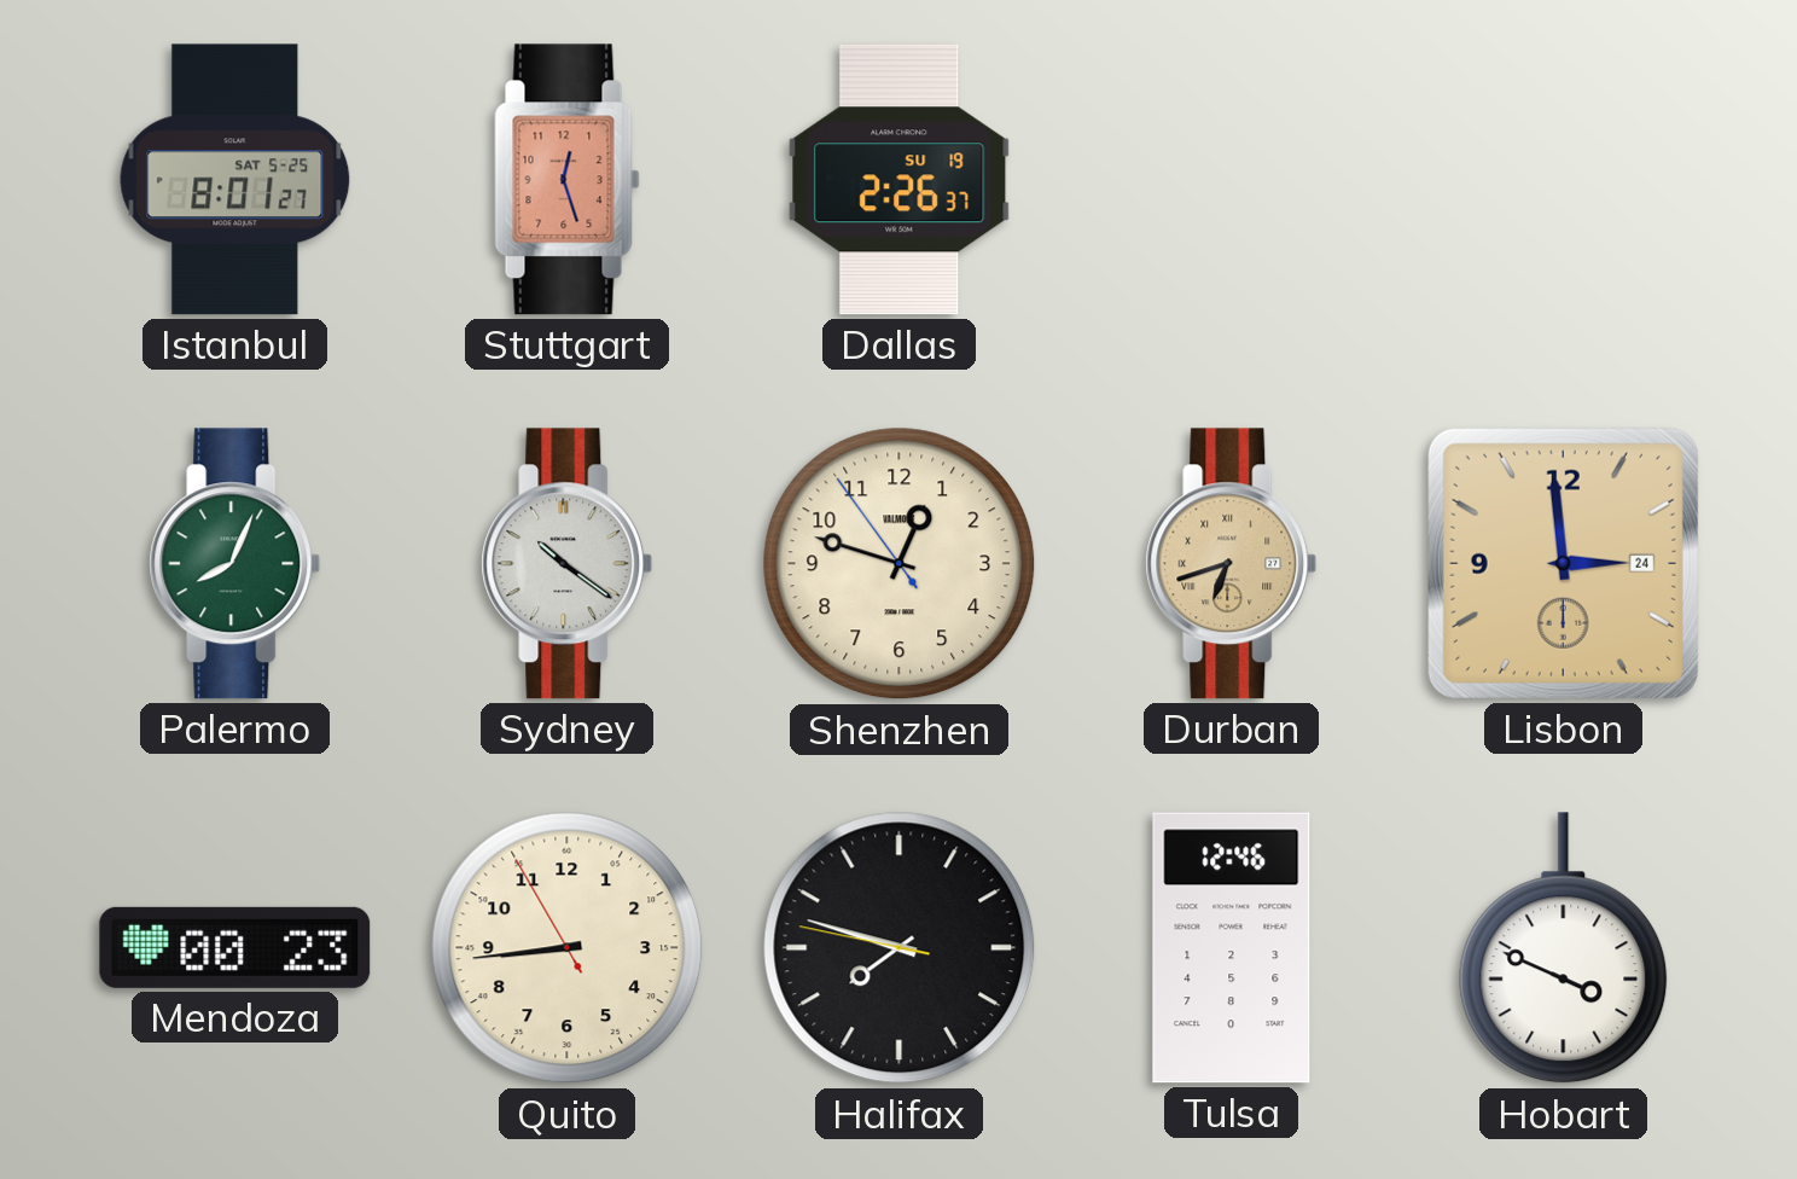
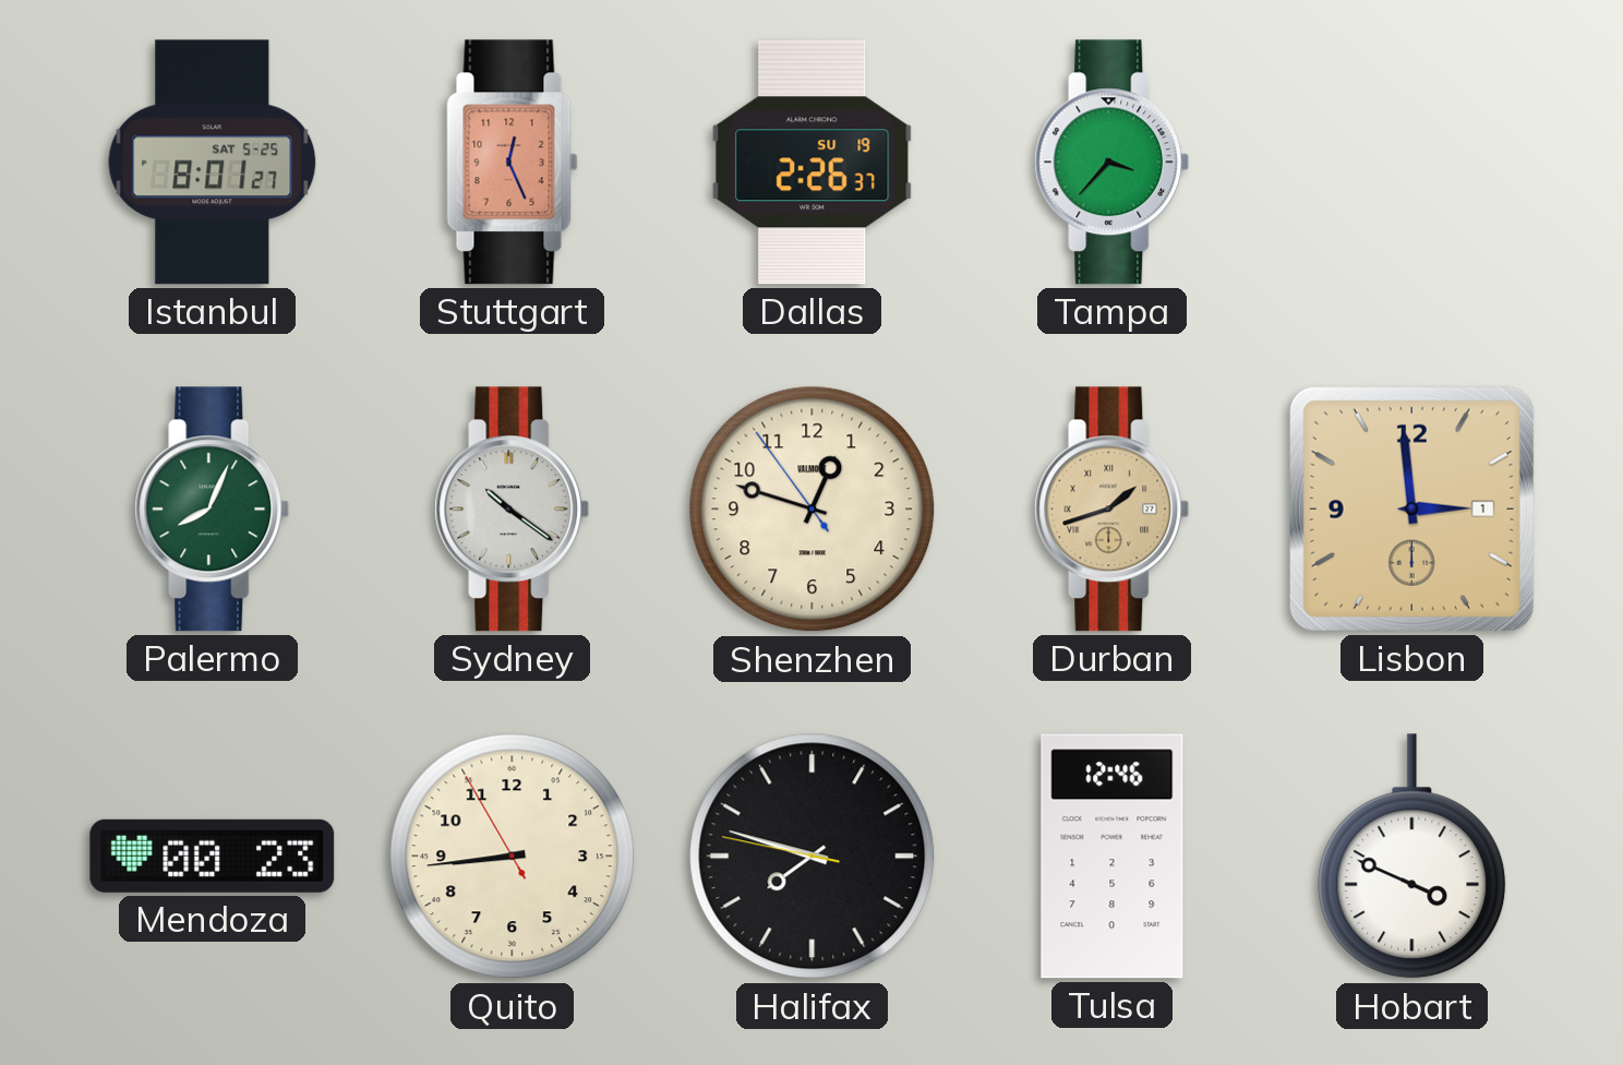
Stuttgart: 12:27 -> 12:26 (513, 163)
Tampa: none -> 3:37 (1113, 163)
Durban: 6:42 -> 1:42 (1113, 510)
Lisbon date: 24 -> 1 (1411, 508)
